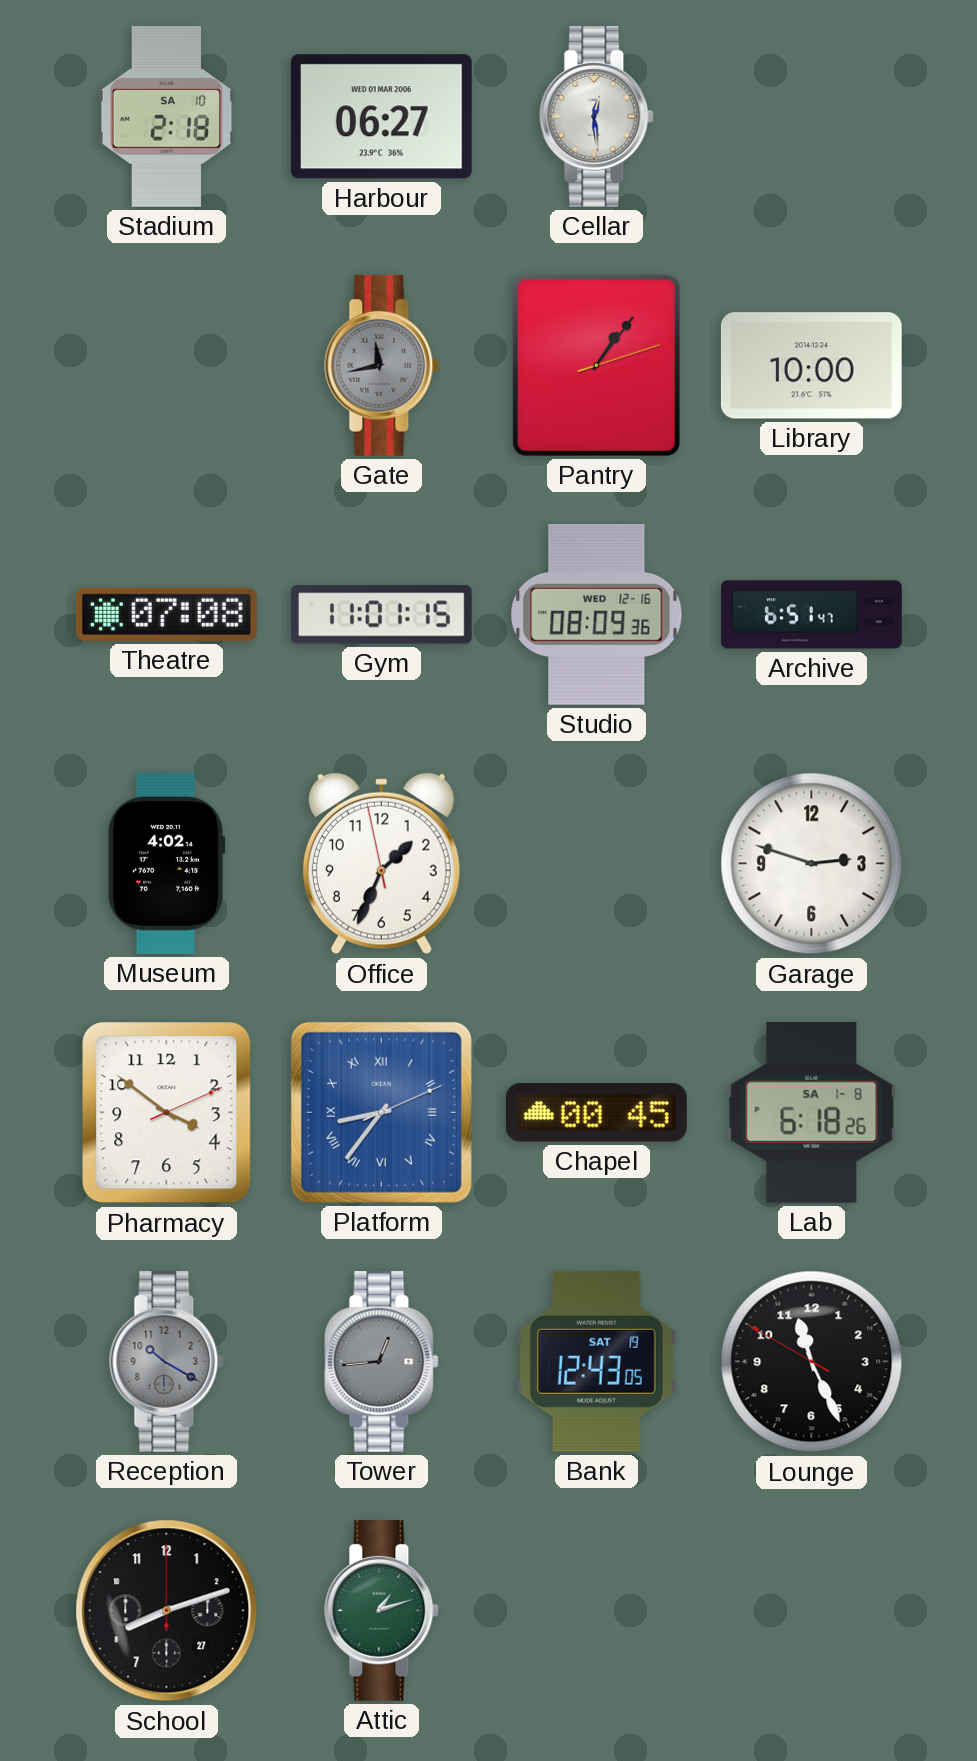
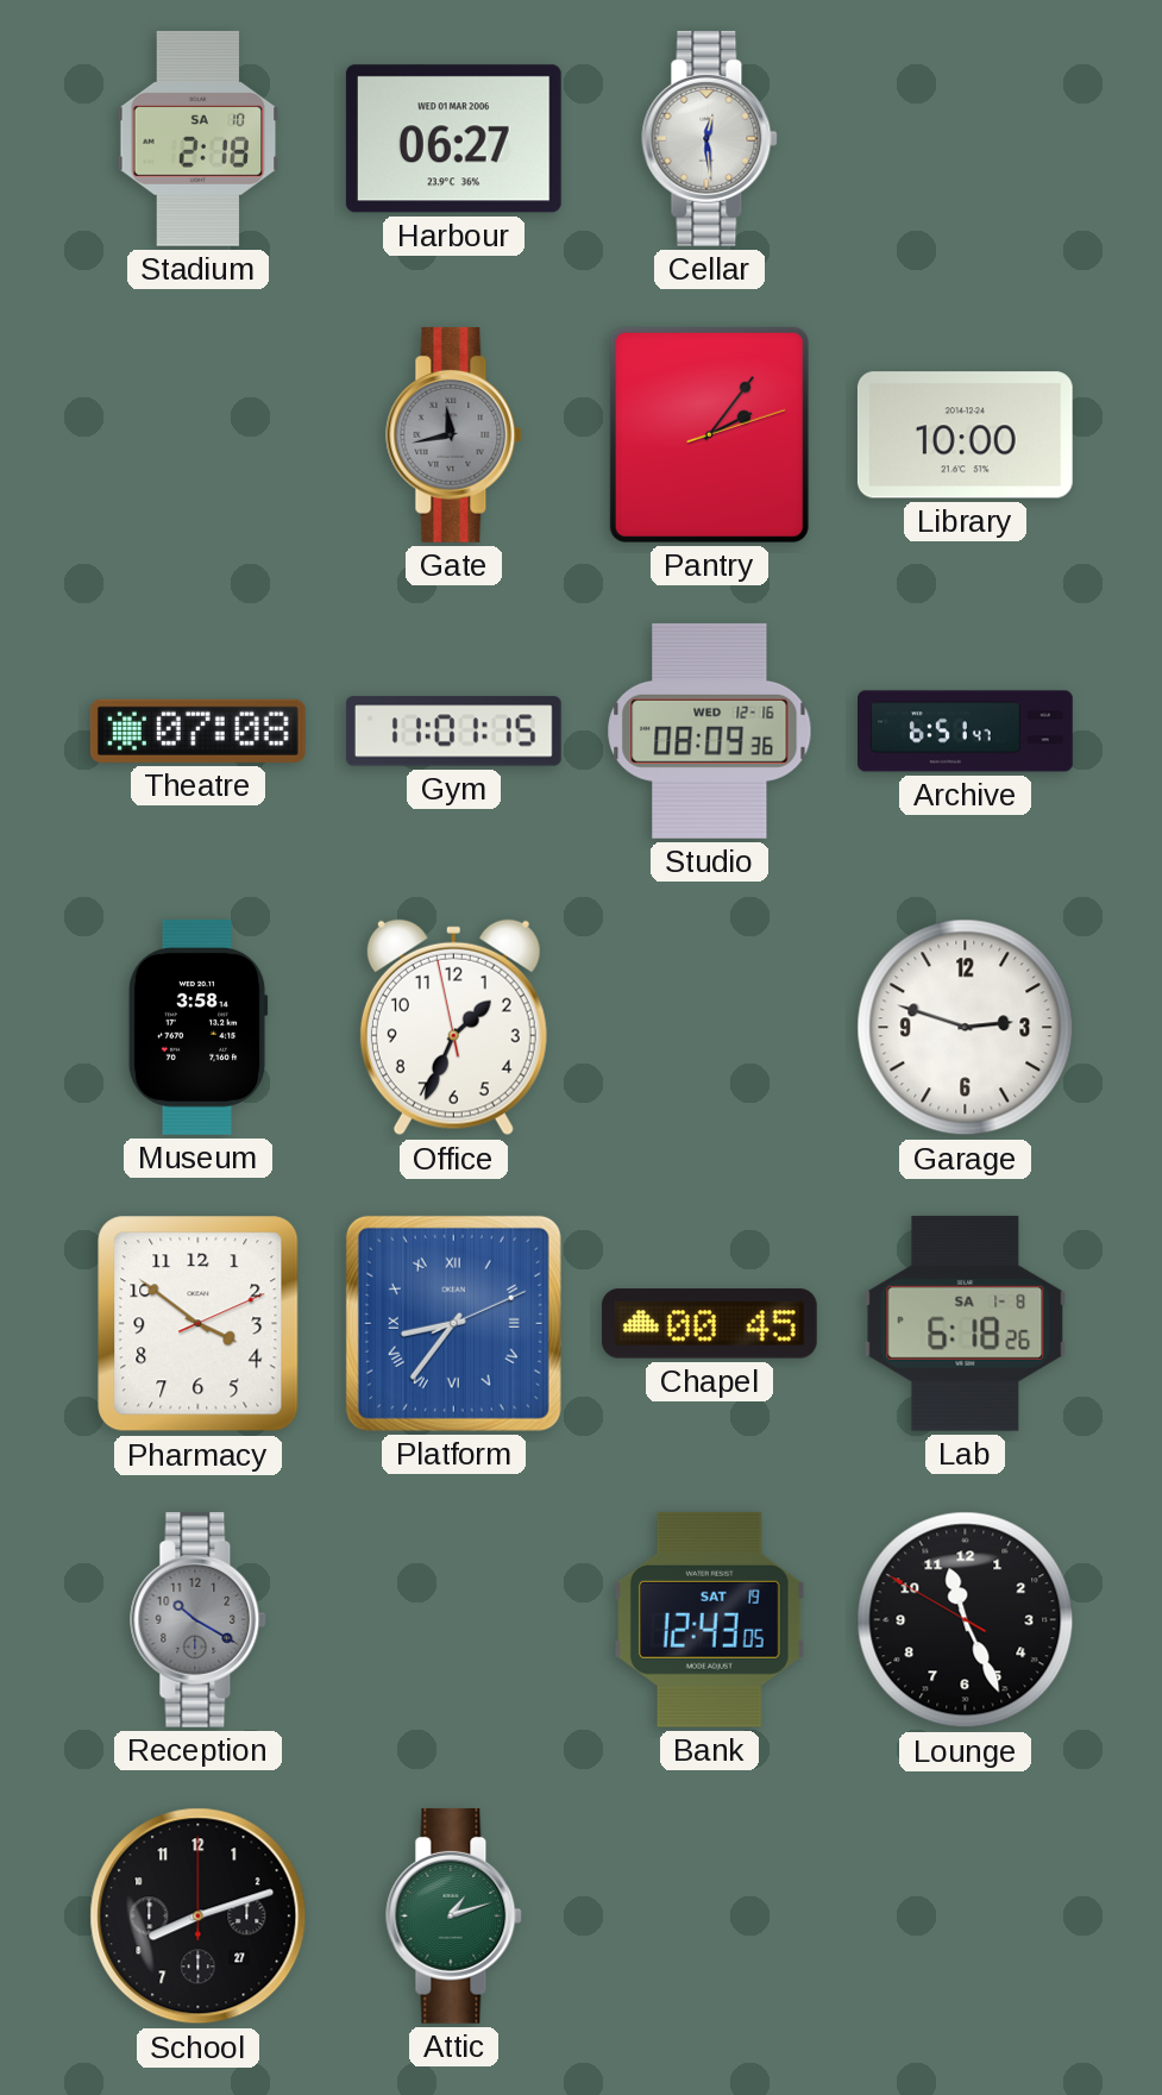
Pantry: 1:06 -> 2:06 (709, 434)
Museum: 4:02 -> 3:58 (197, 1027)
Tower: 12:44 -> none (382, 1361)
